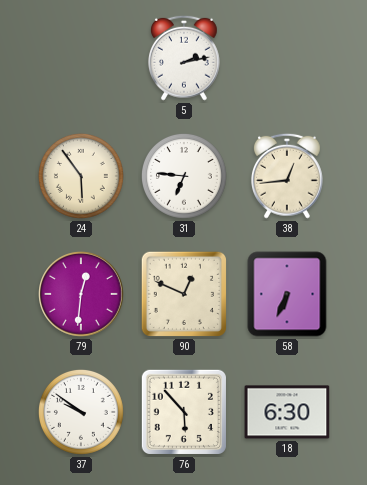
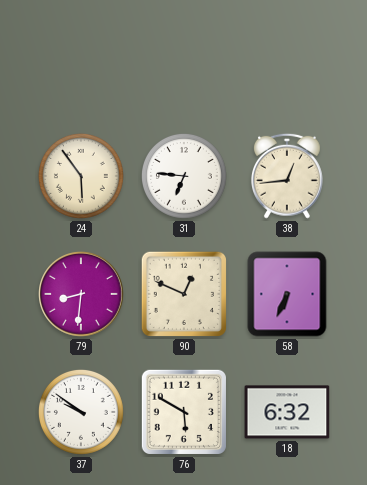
5: 2:13 -> none (184, 58)
79: 12:31 -> 8:31 (81, 294)
76: 5:53 -> 5:50 (184, 412)
18: 6:30 -> 6:32 (287, 412)
